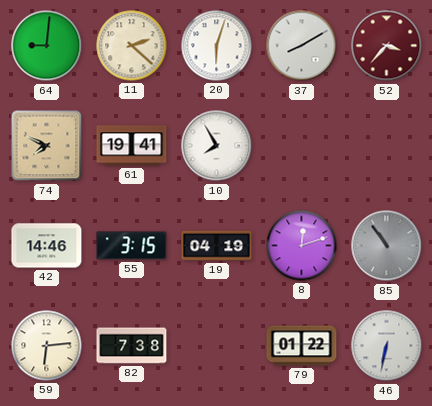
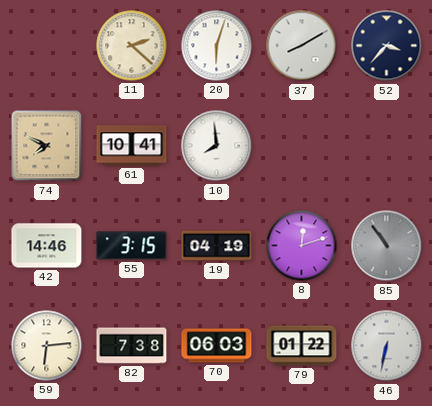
64: 9:01 -> none (47, 46)
52 dial: burgundy -> navy (387, 46)
61: 19:41 -> 10:41 (132, 146)
10: 7:55 -> 7:59 (217, 146)
70: none -> 06:03 (217, 346)
